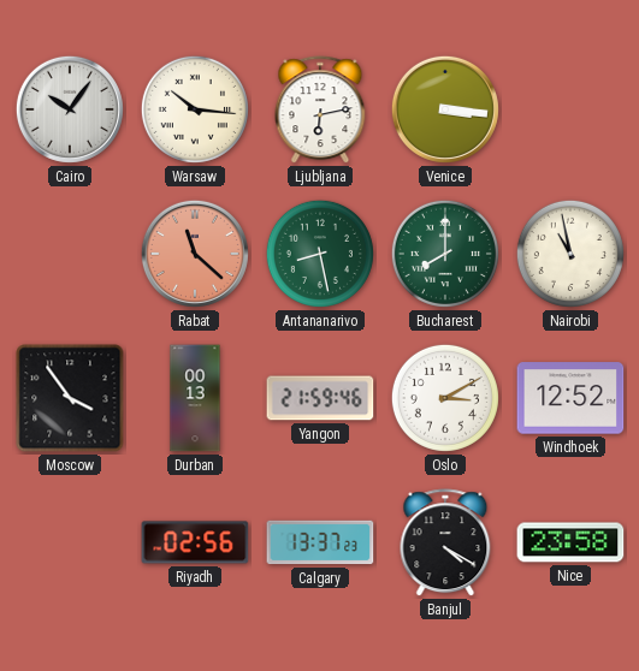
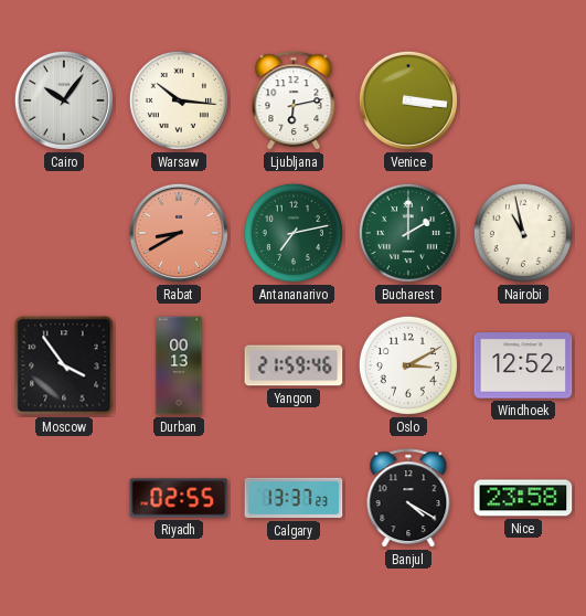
Rabat: 11:22 -> 8:40 (179, 233)
Antananarivo: 8:28 -> 7:13 (294, 233)
Bucharest: 8:00 -> 2:00 (408, 233)
Riyadh: 02:56 -> 02:55 (179, 498)
